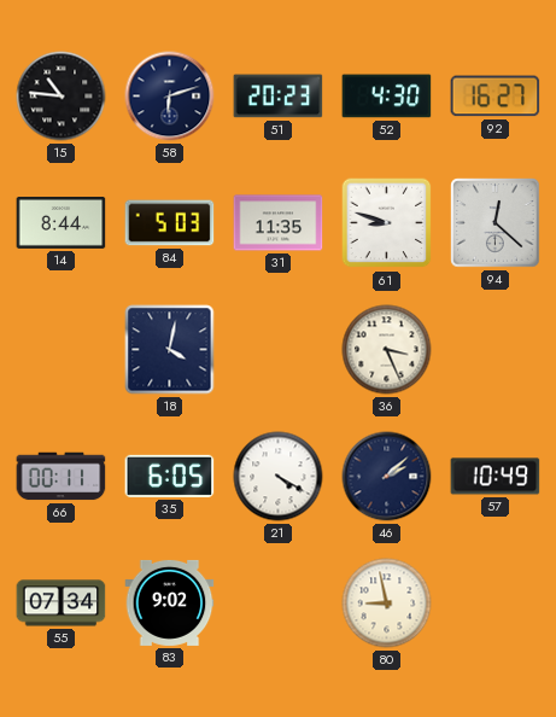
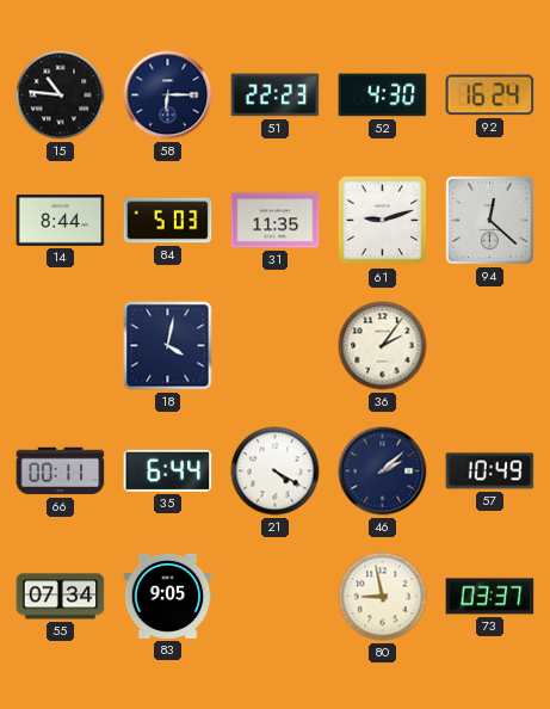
58: 6:12 -> 6:15 (168, 95)
51: 20:23 -> 22:23 (276, 95)
92: 16:27 -> 16:24 (490, 95)
61: 8:48 -> 9:12 (383, 221)
36: 3:26 -> 2:06 (383, 346)
35: 6:05 -> 6:44 (168, 470)
83: 9:02 -> 9:05 (168, 596)
73: none -> 03:37 (490, 597)
